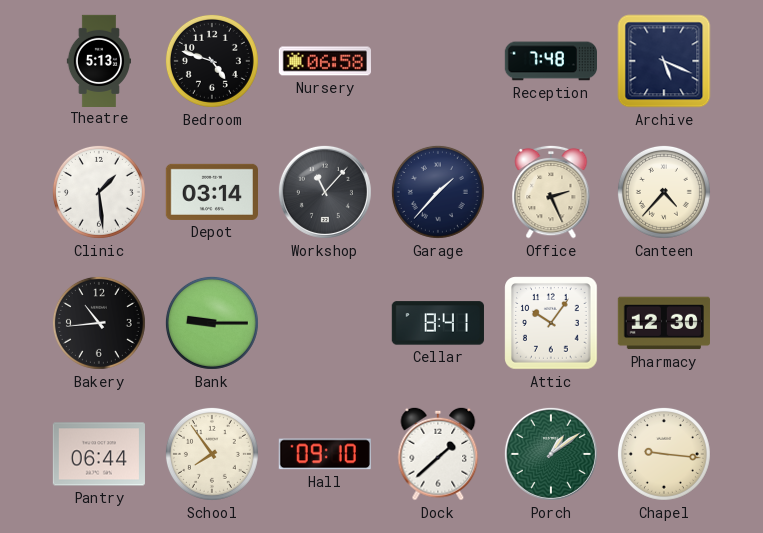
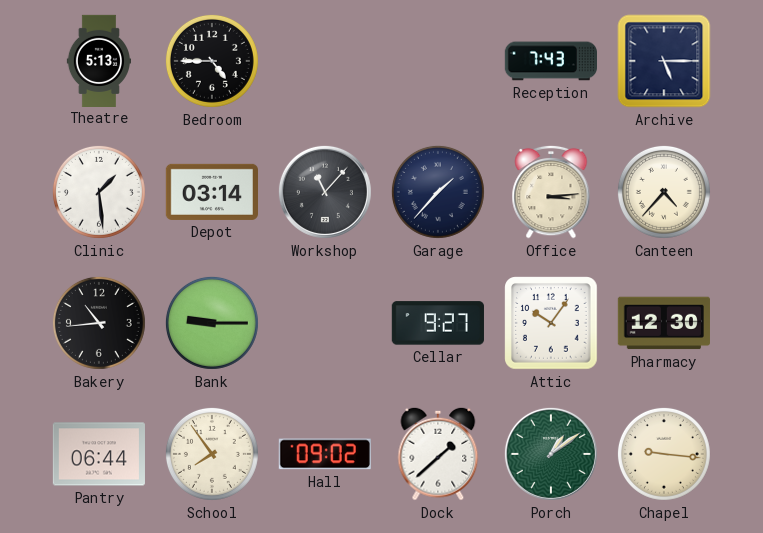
Bedroom: 4:48 -> 4:45 (212, 61)
Nursery: 06:58 -> none (324, 61)
Reception: 7:48 -> 7:43 (550, 61)
Archive: 5:19 -> 5:15 (664, 61)
Office: 2:26 -> 3:14 (551, 192)
Cellar: 8:41 -> 9:27 (438, 323)
Hall: 09:10 -> 09:02 (325, 454)
